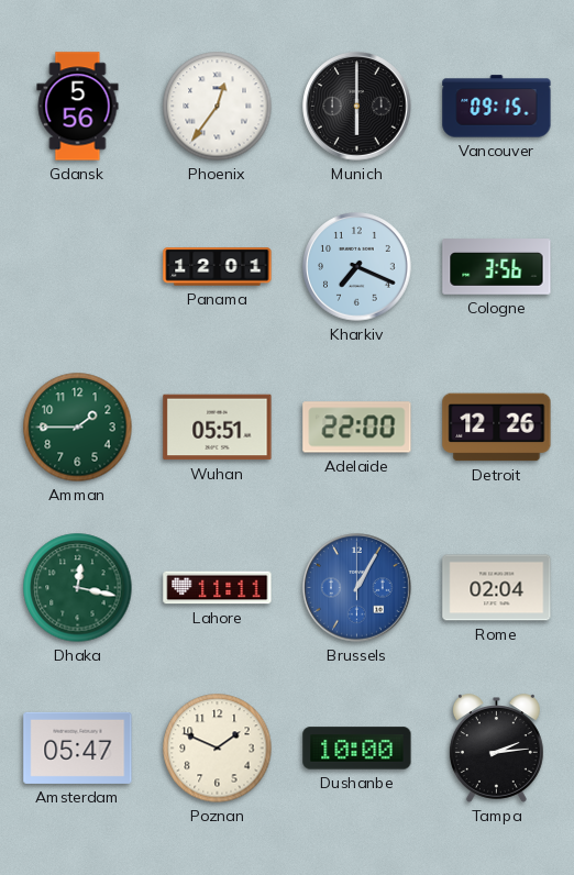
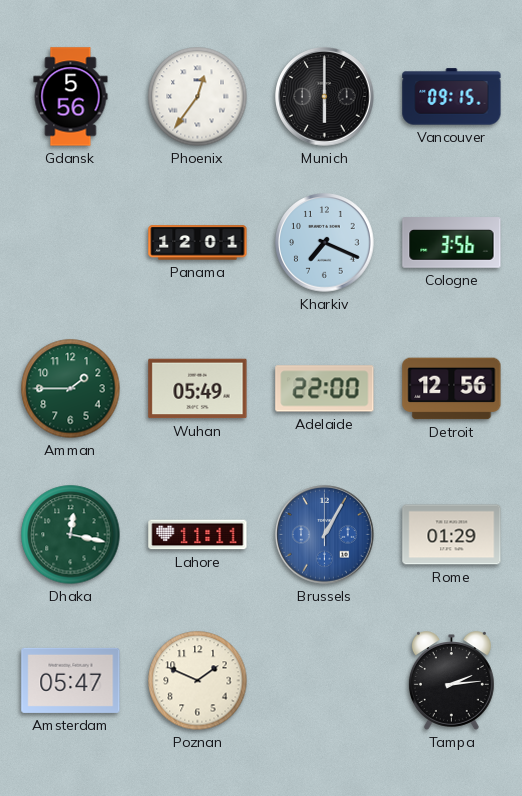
Wuhan: 05:51 -> 05:49 (198, 389)
Detroit: 12:26 -> 12:56 (452, 389)
Rome: 02:04 -> 01:29 (452, 535)
Dushanbe: 10:00 -> none (357, 749)
